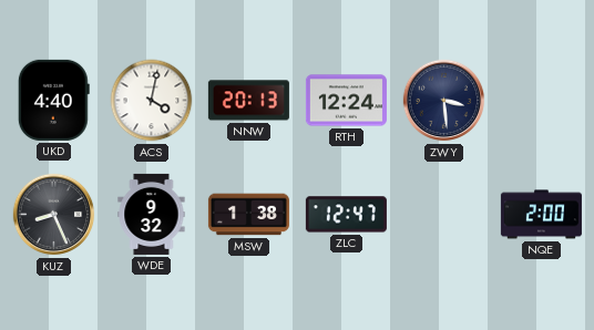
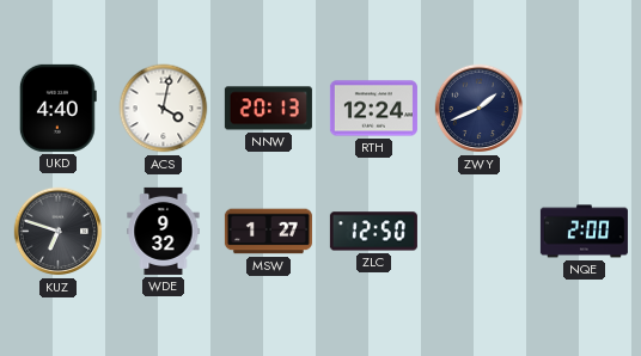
ZWY: 3:29 -> 1:41 (480, 109)
KUZ: 8:26 -> 6:48 (59, 232)
MSW: 1:38 -> 1:27 (268, 232)
ZLC: 12:47 -> 12:50 (373, 232)
